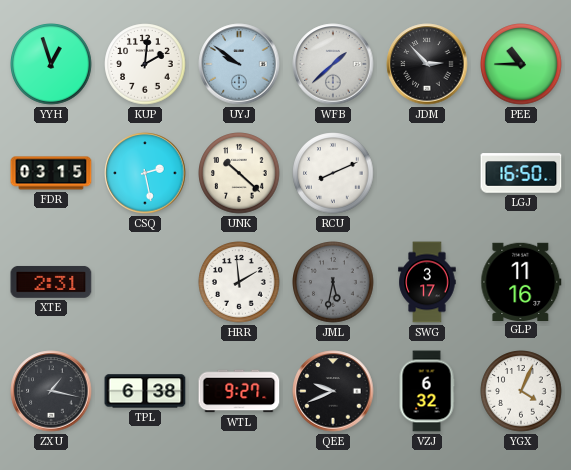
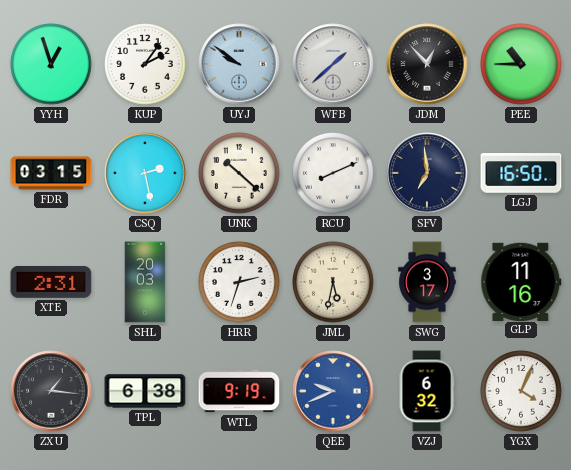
KUP: 2:01 -> 2:06 (145, 64)
JDM: 2:53 -> 12:53 (427, 64)
SFV: none -> 6:59 (427, 173)
SHL: none -> 20:03 (145, 282)
HRR: 1:59 -> 2:33 (239, 282)
JML dial: grey -> cream (333, 282)
ZXU: 1:17 -> 1:16 (51, 391)
WTL: 9:27 -> 9:19 (239, 391)
QEE dial: black -> blue (333, 391)
